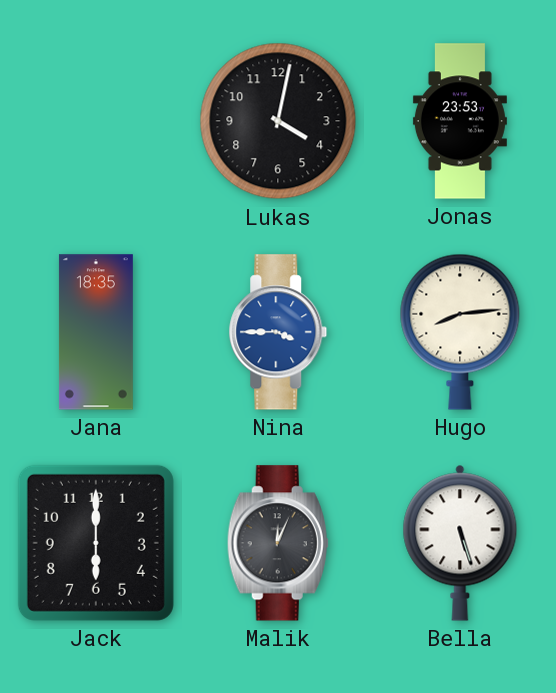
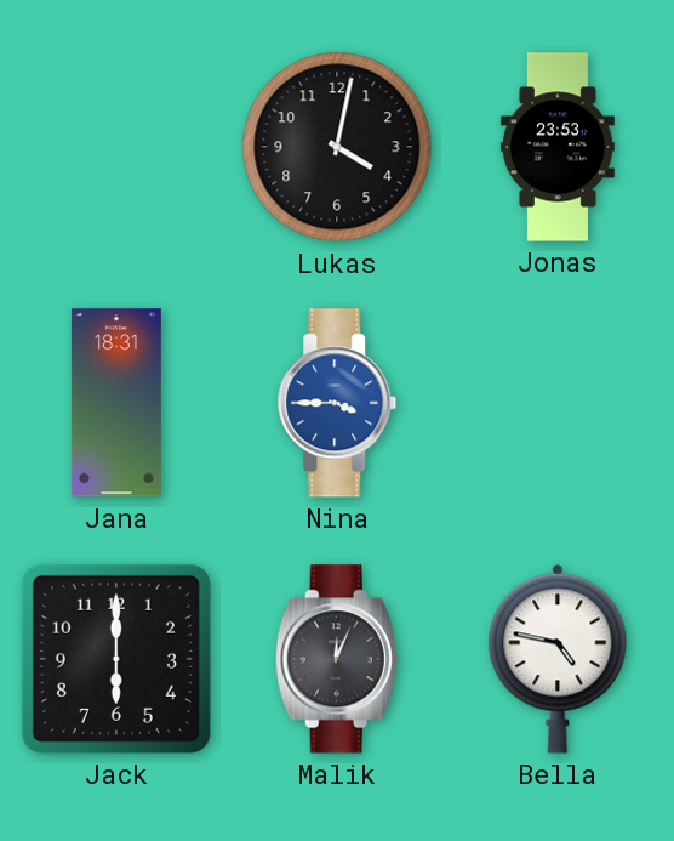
Jana: 18:35 -> 18:31 (116, 403)
Hugo: 8:14 -> none (460, 332)
Bella: 5:27 -> 4:47 (558, 659)
